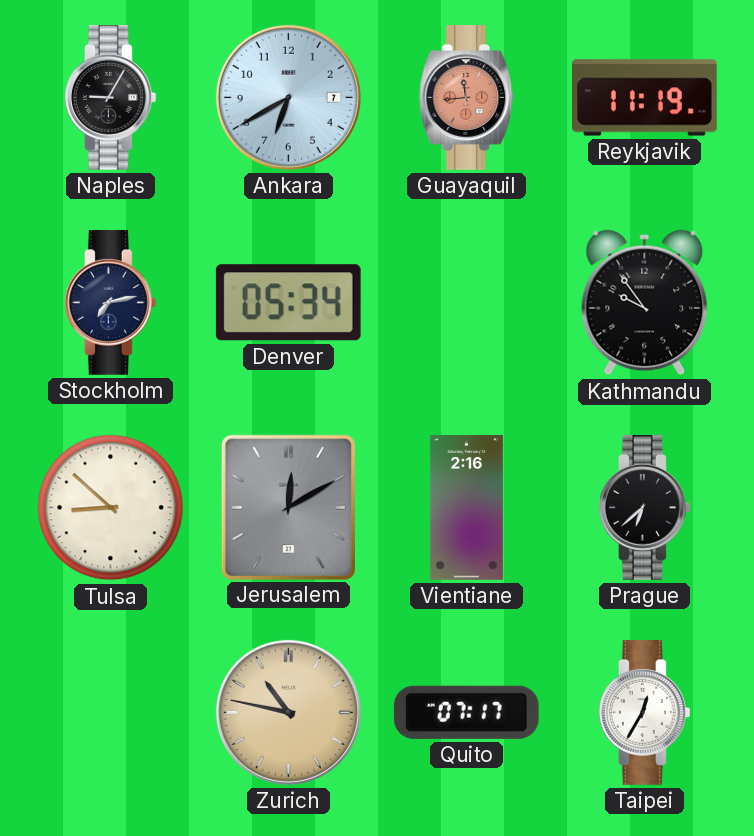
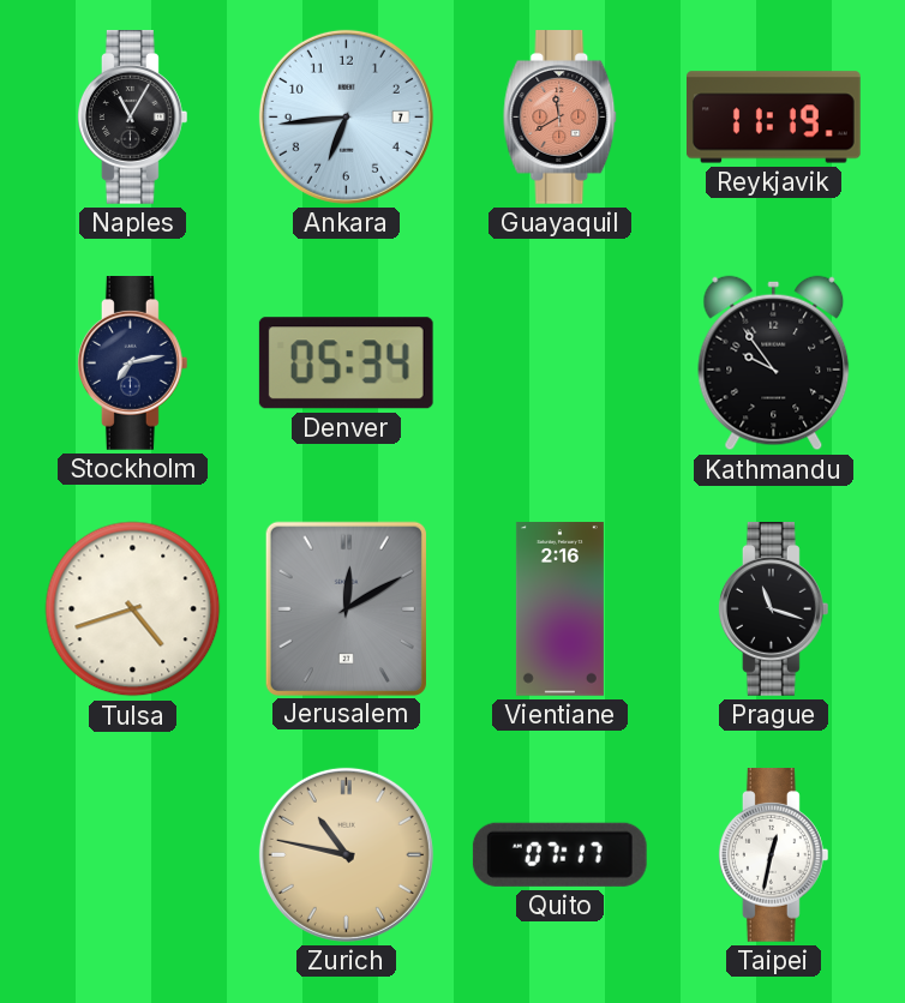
Naples: 9:05 -> 11:05 (132, 118)
Ankara: 6:40 -> 6:44 (346, 116)
Guayaquil: 11:44 -> 11:40 (561, 118)
Tulsa: 8:52 -> 4:42 (133, 609)
Prague: 6:38 -> 11:18 (773, 609)
Taipei: 12:35 -> 12:32 (773, 855)
